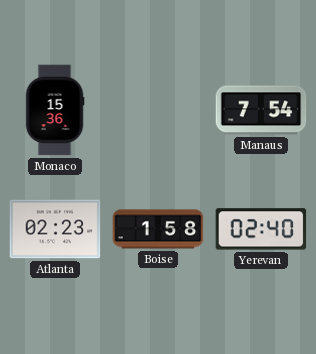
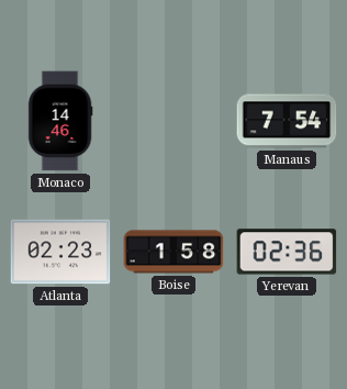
Monaco: 15:36 -> 14:46 (60, 121)
Yerevan: 02:40 -> 02:36 (287, 252)
